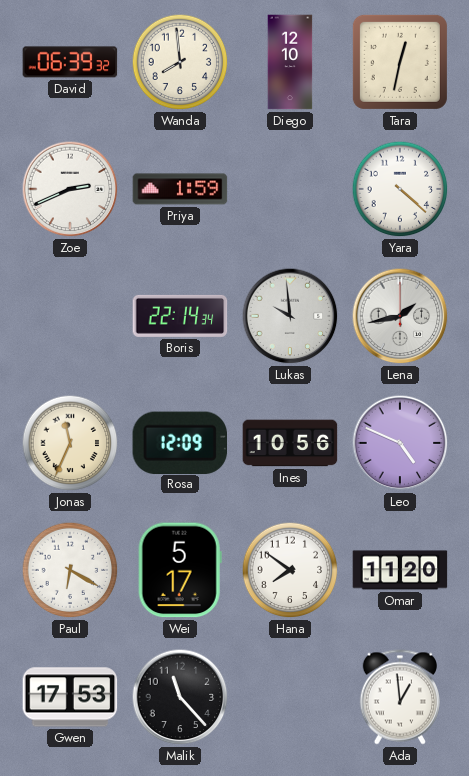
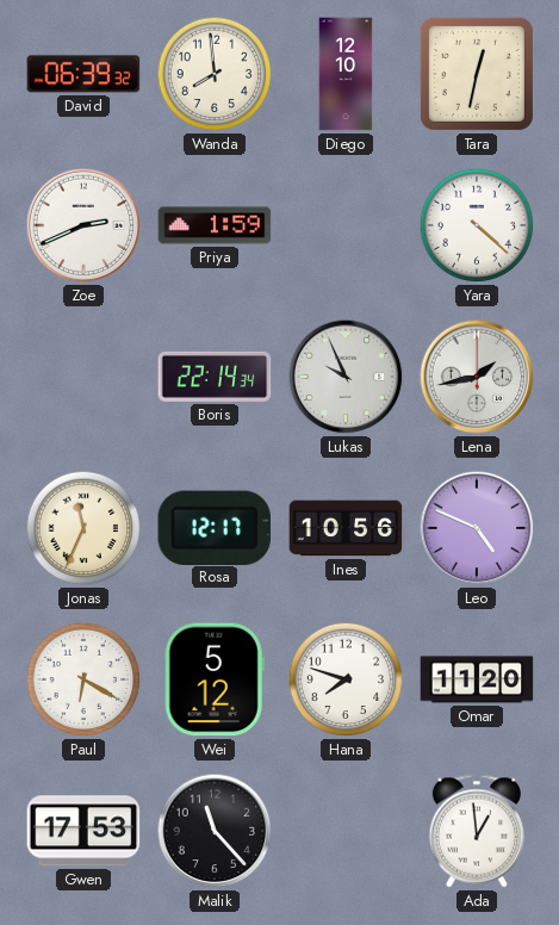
Lukas: 9:59 -> 9:56 (346, 377)
Rosa: 12:09 -> 12:17 (215, 527)
Wei: 5:17 -> 5:12 (215, 679)
Hana: 7:51 -> 7:48 (346, 679)
